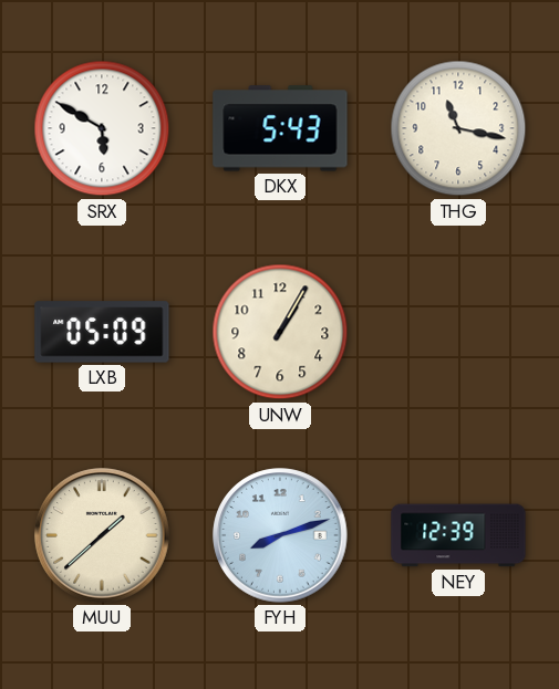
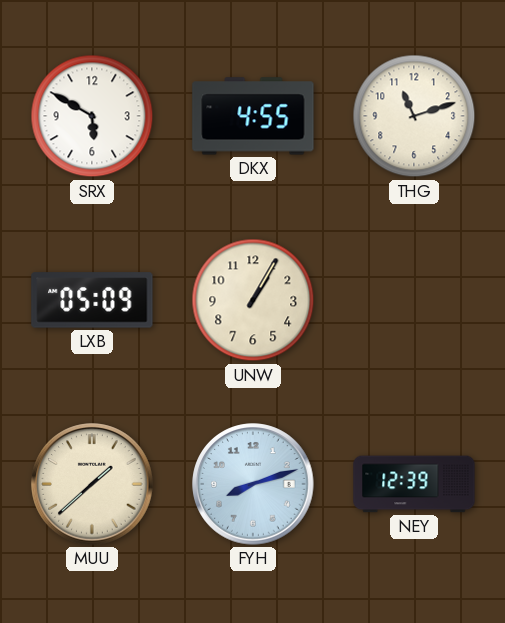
DKX: 5:43 -> 4:55 (253, 116)
THG: 11:17 -> 11:12 (414, 116)
